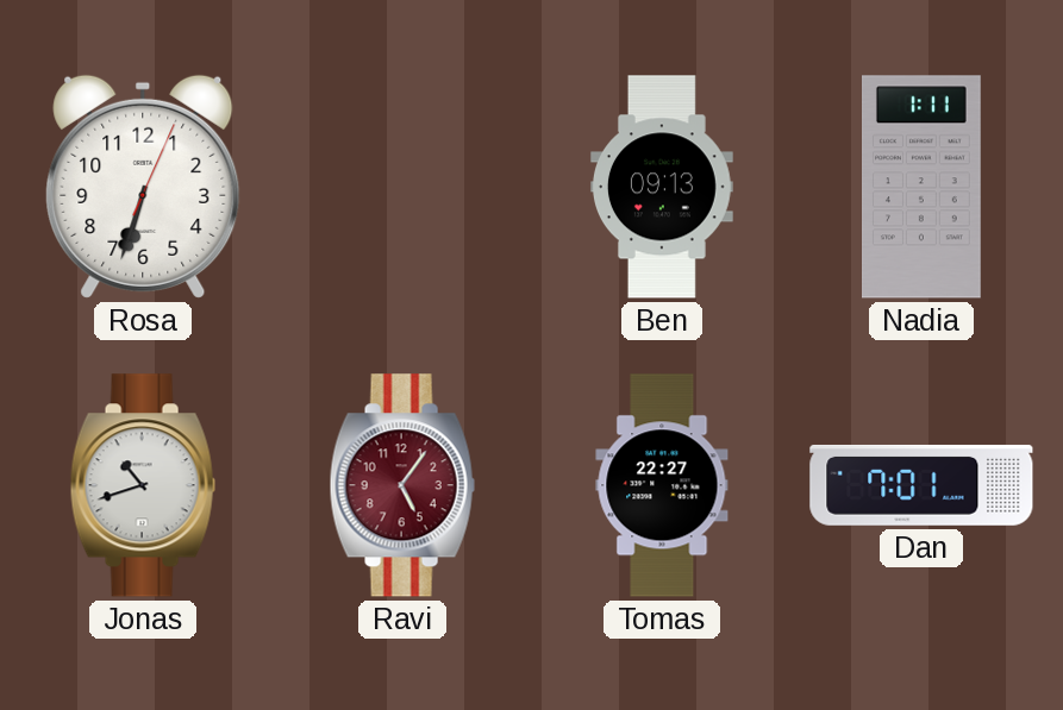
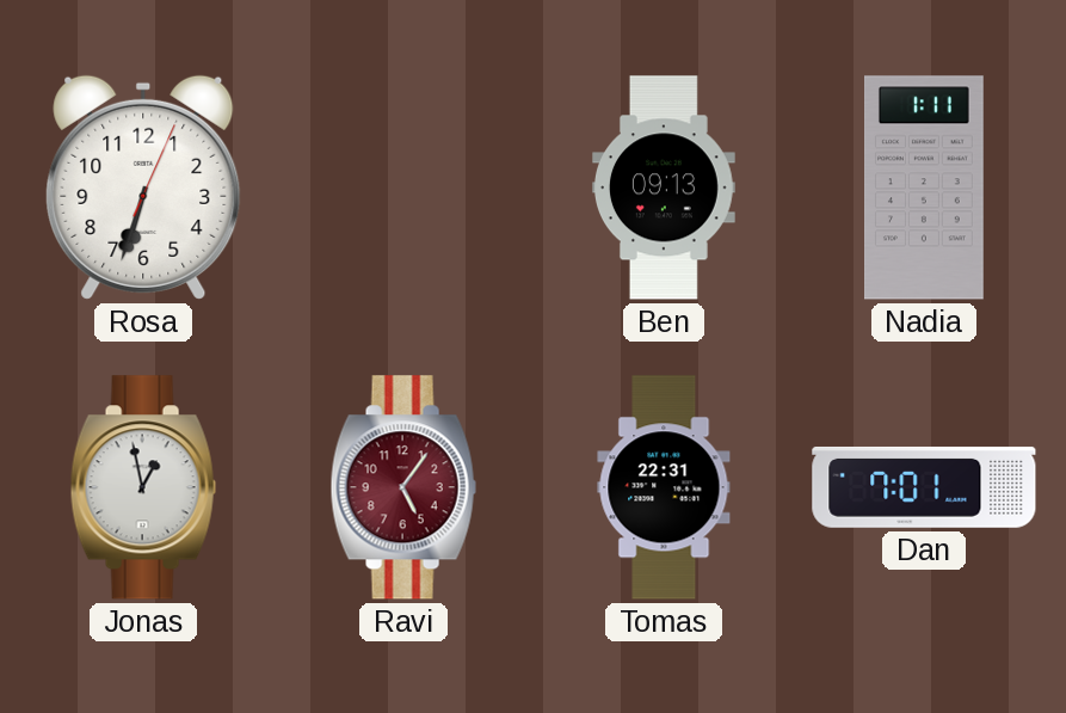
Jonas: 10:42 -> 12:58 (143, 487)
Tomas: 22:27 -> 22:31 (664, 487)
